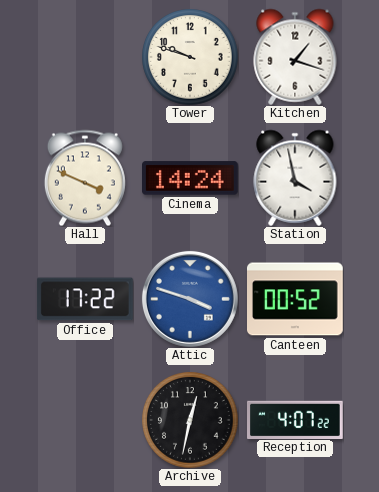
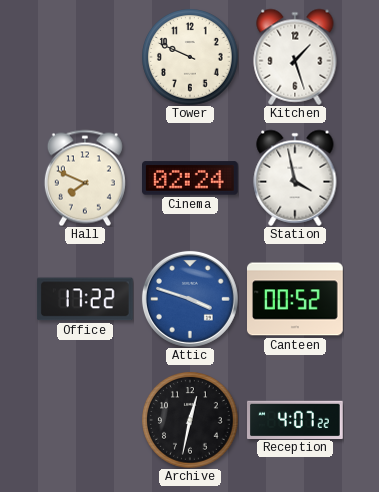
Tower: 9:48 -> 9:49 (190, 57)
Kitchen: 1:18 -> 1:27 (295, 57)
Hall: 3:49 -> 7:49 (85, 178)
Cinema: 14:24 -> 02:24 (191, 178)
